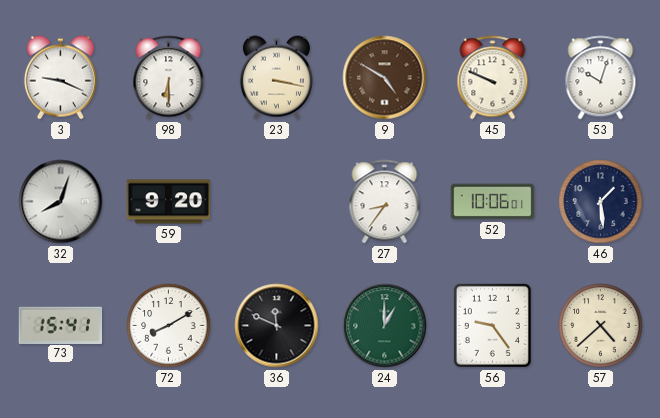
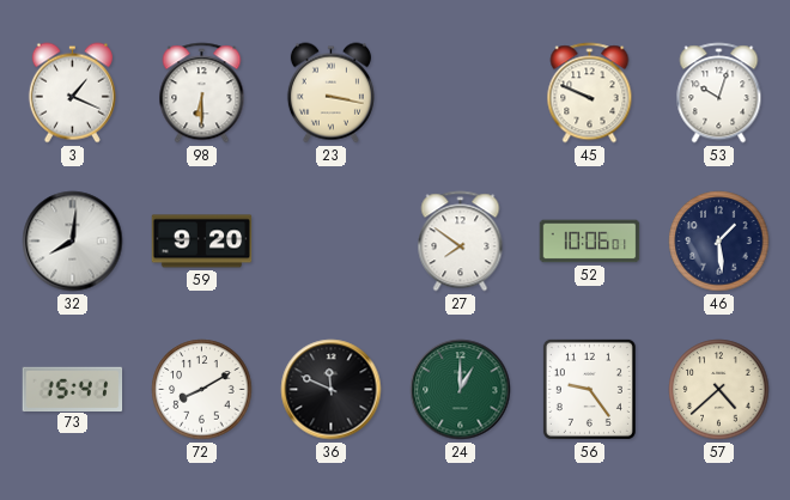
3: 9:19 -> 1:19 (72, 93)
9: 4:50 -> none (385, 78)
32: 8:03 -> 8:01 (73, 242)
27: 8:36 -> 7:51 (461, 242)
